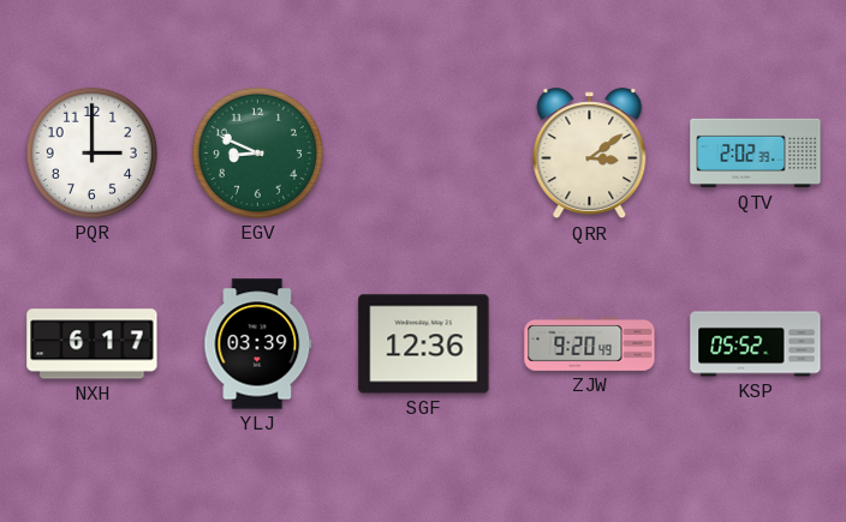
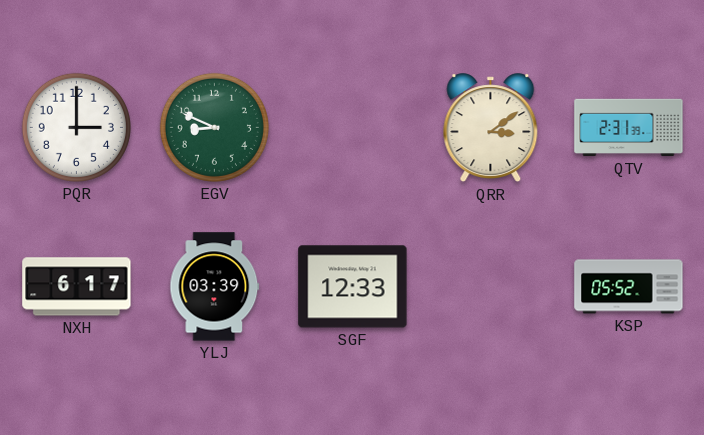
QTV: 2:02 -> 2:31 (629, 128)
SGF: 12:36 -> 12:33 (353, 287)
ZJW: 9:20 -> none (590, 343)
